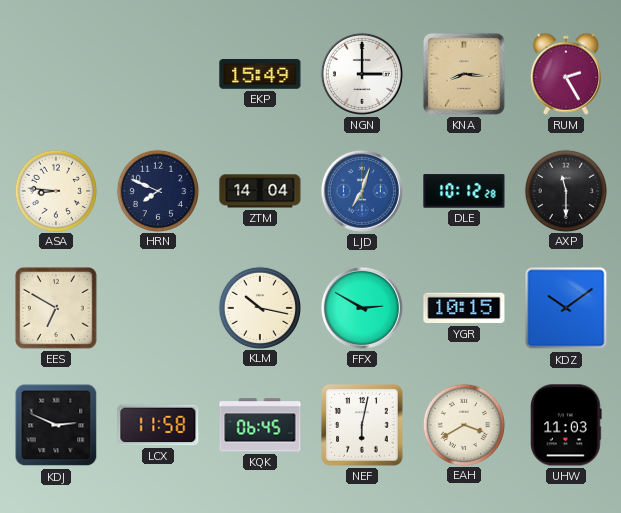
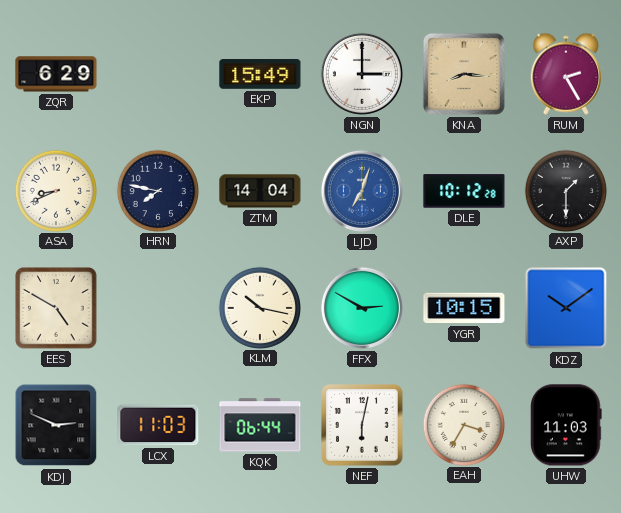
ZQR: none -> 6:29 (56, 74)
ASA: 8:46 -> 8:41 (55, 190)
HRN: 7:49 -> 7:47 (157, 190)
AXP: 11:30 -> 1:30 (565, 190)
EES: 6:50 -> 4:50 (56, 308)
LCX: 11:58 -> 11:03 (158, 425)
KQK: 06:45 -> 06:44 (260, 425)
EAH: 3:40 -> 3:35 (463, 424)
